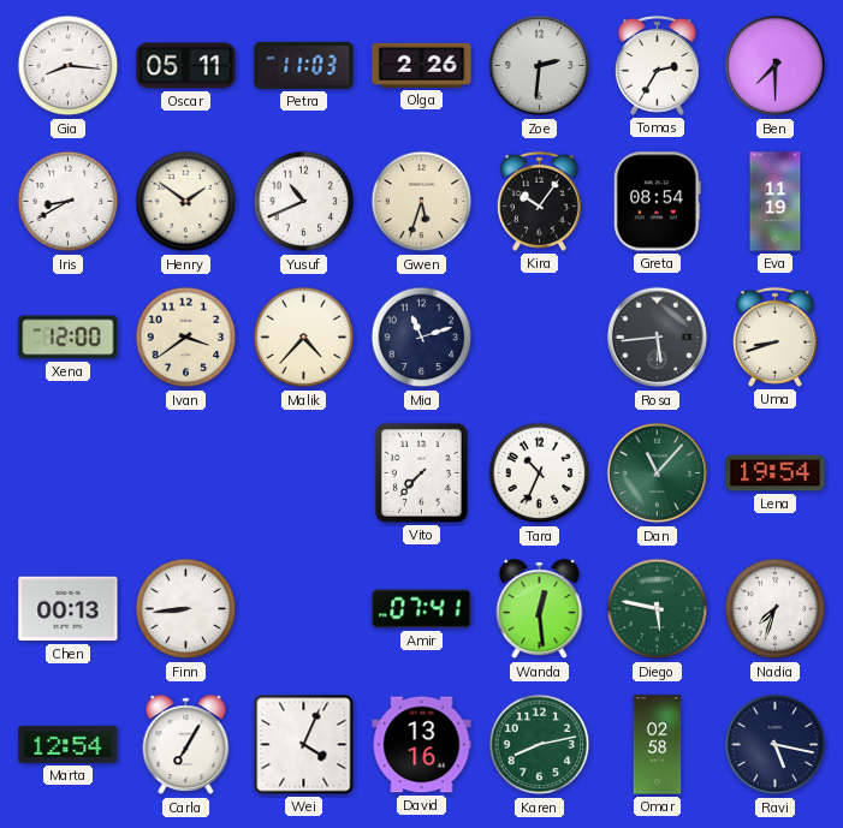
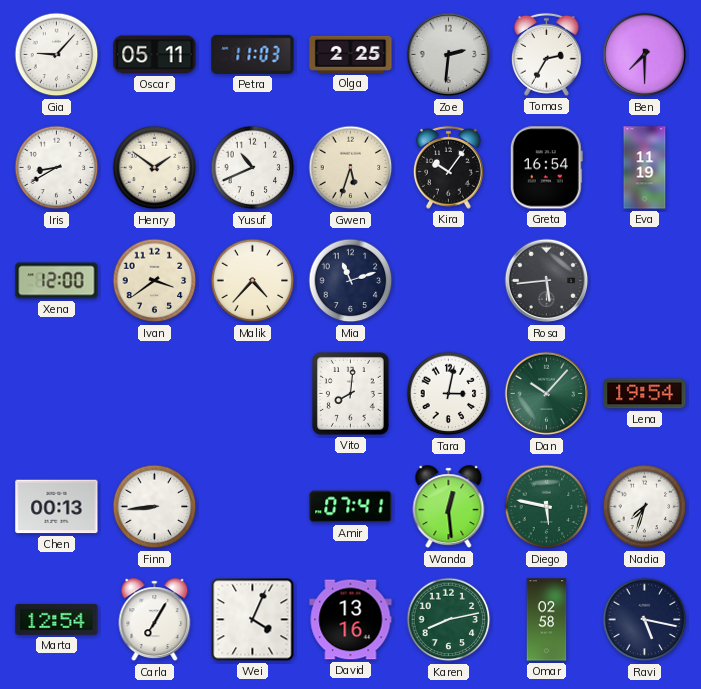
Gia: 8:16 -> 9:07 (57, 55)
Olga: 2:26 -> 2:25 (351, 54)
Greta: 08:54 -> 16:54 (546, 168)
Uma: 8:42 -> none (774, 336)
Vito: 7:37 -> 8:01 (350, 393)
Tara: 10:34 -> 3:02 (449, 394)
Dan: 11:07 -> 10:07 (547, 394)
